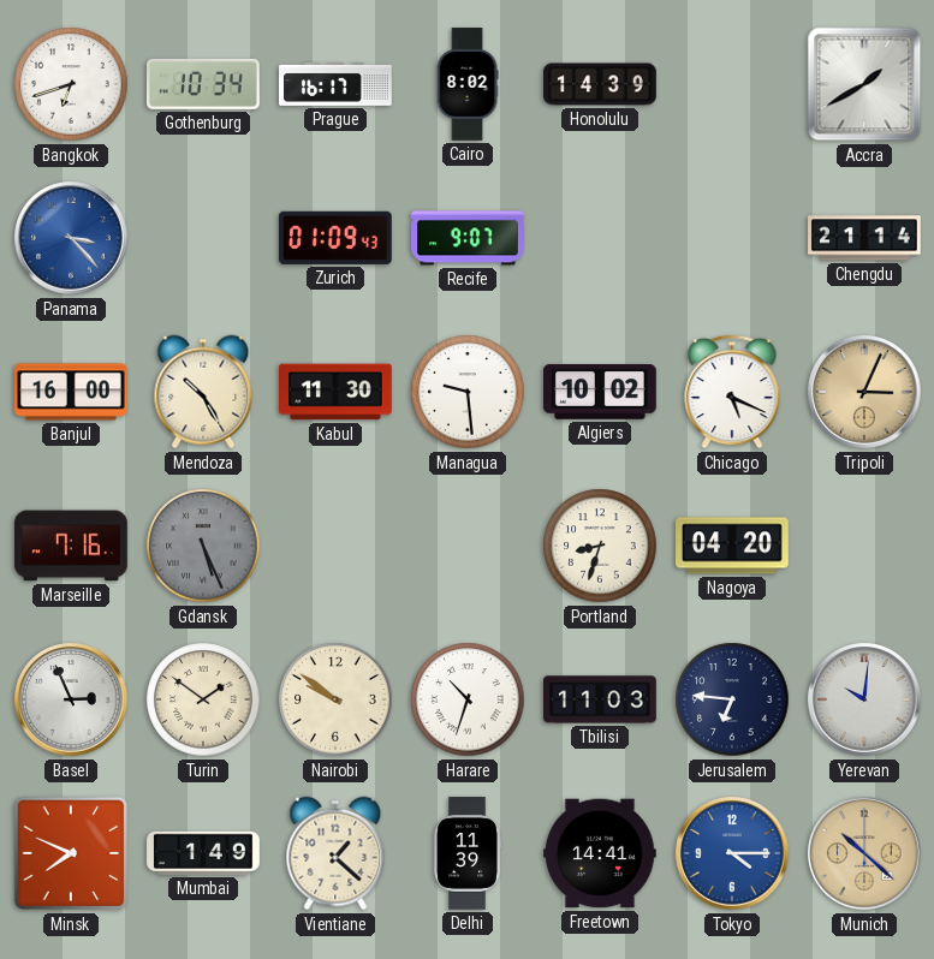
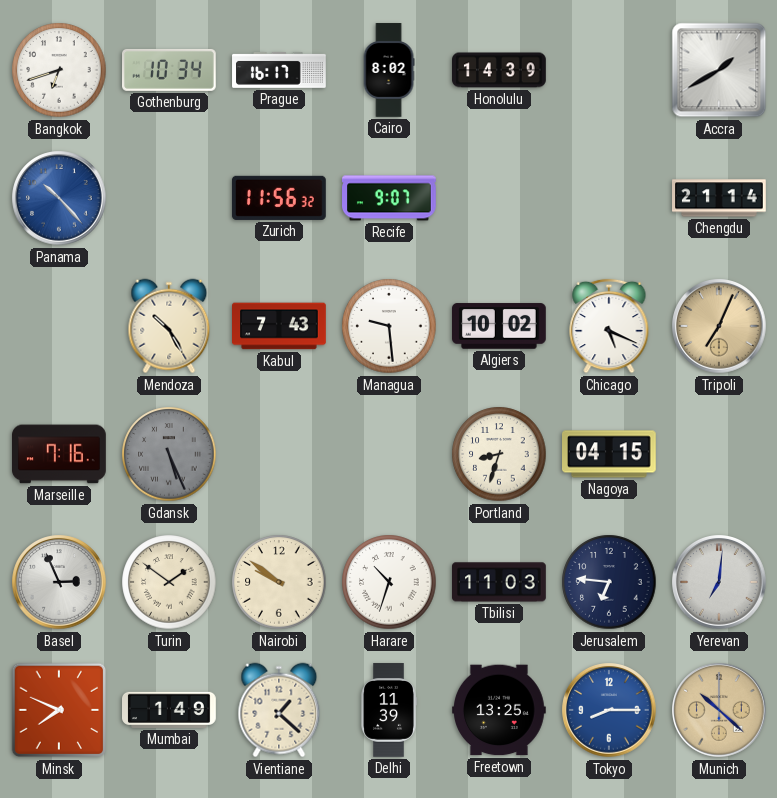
Panama: 3:23 -> 10:23 (59, 198)
Zurich: 01:09 -> 11:56 (279, 198)
Banjul: 16:00 -> none (72, 392)
Kabul: 11:30 -> 7:43 (280, 326)
Tripoli: 3:04 -> 7:04 (719, 326)
Nagoya: 04:20 -> 04:15 (610, 454)
Yerevan: 10:01 -> 7:01 (719, 582)
Freetown: 14:41 -> 13:25 (500, 710)
Tokyo: 4:15 -> 8:15 (609, 710)
